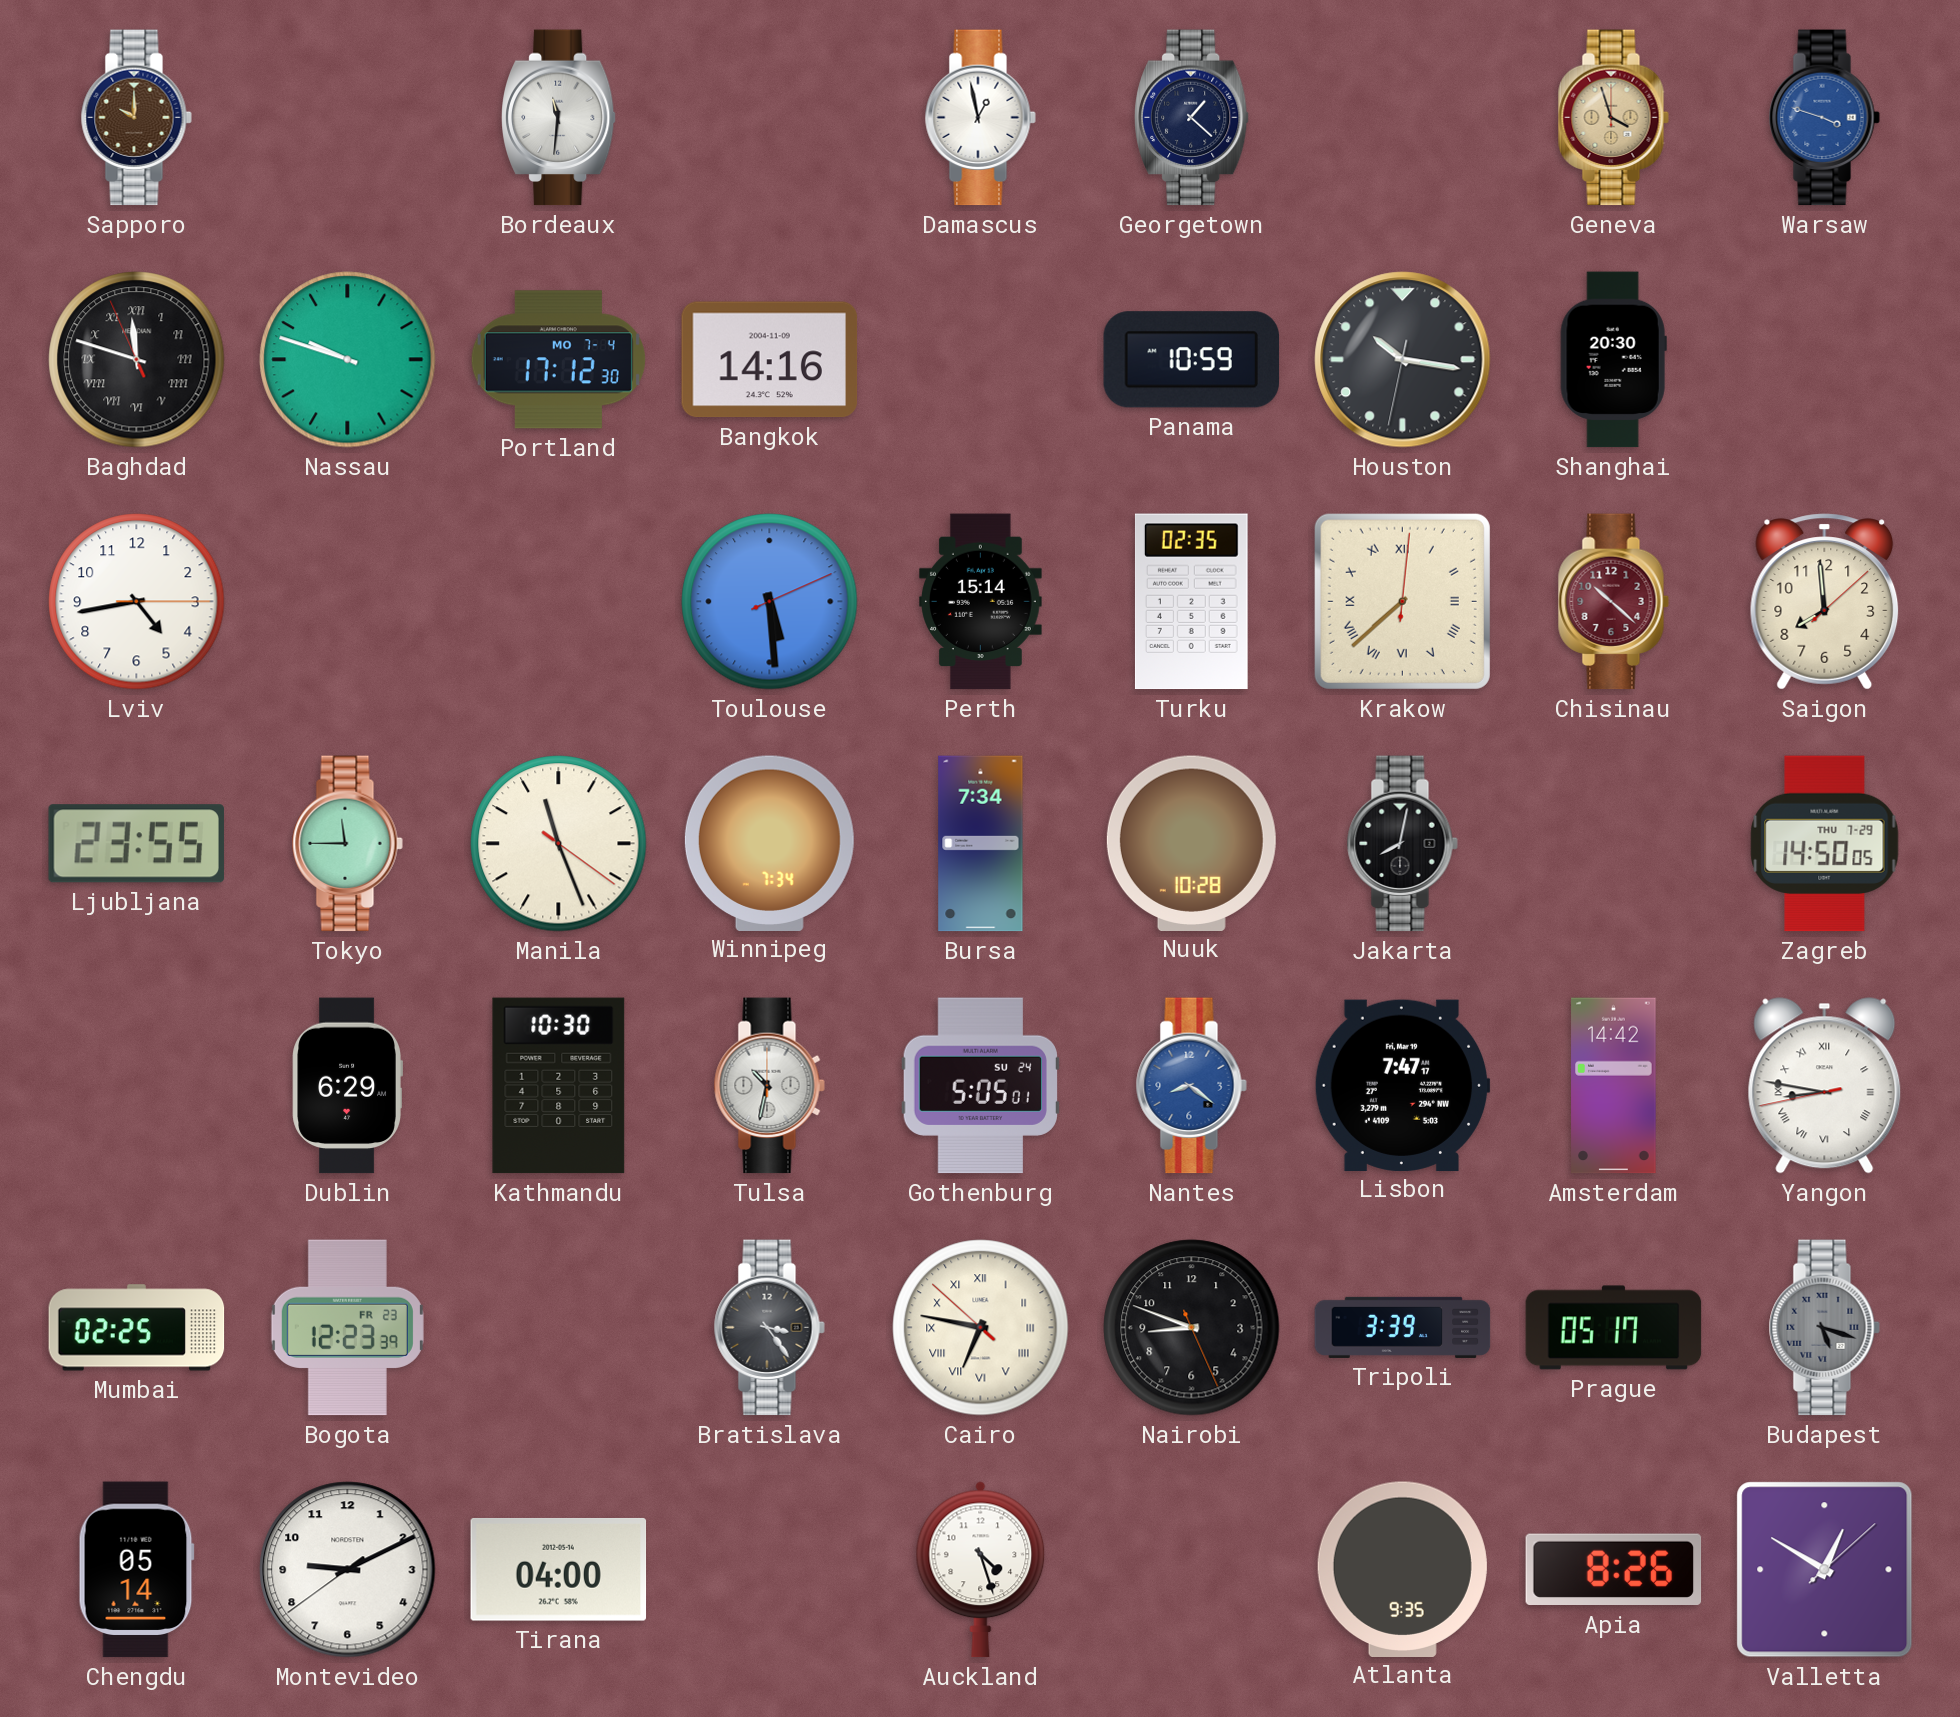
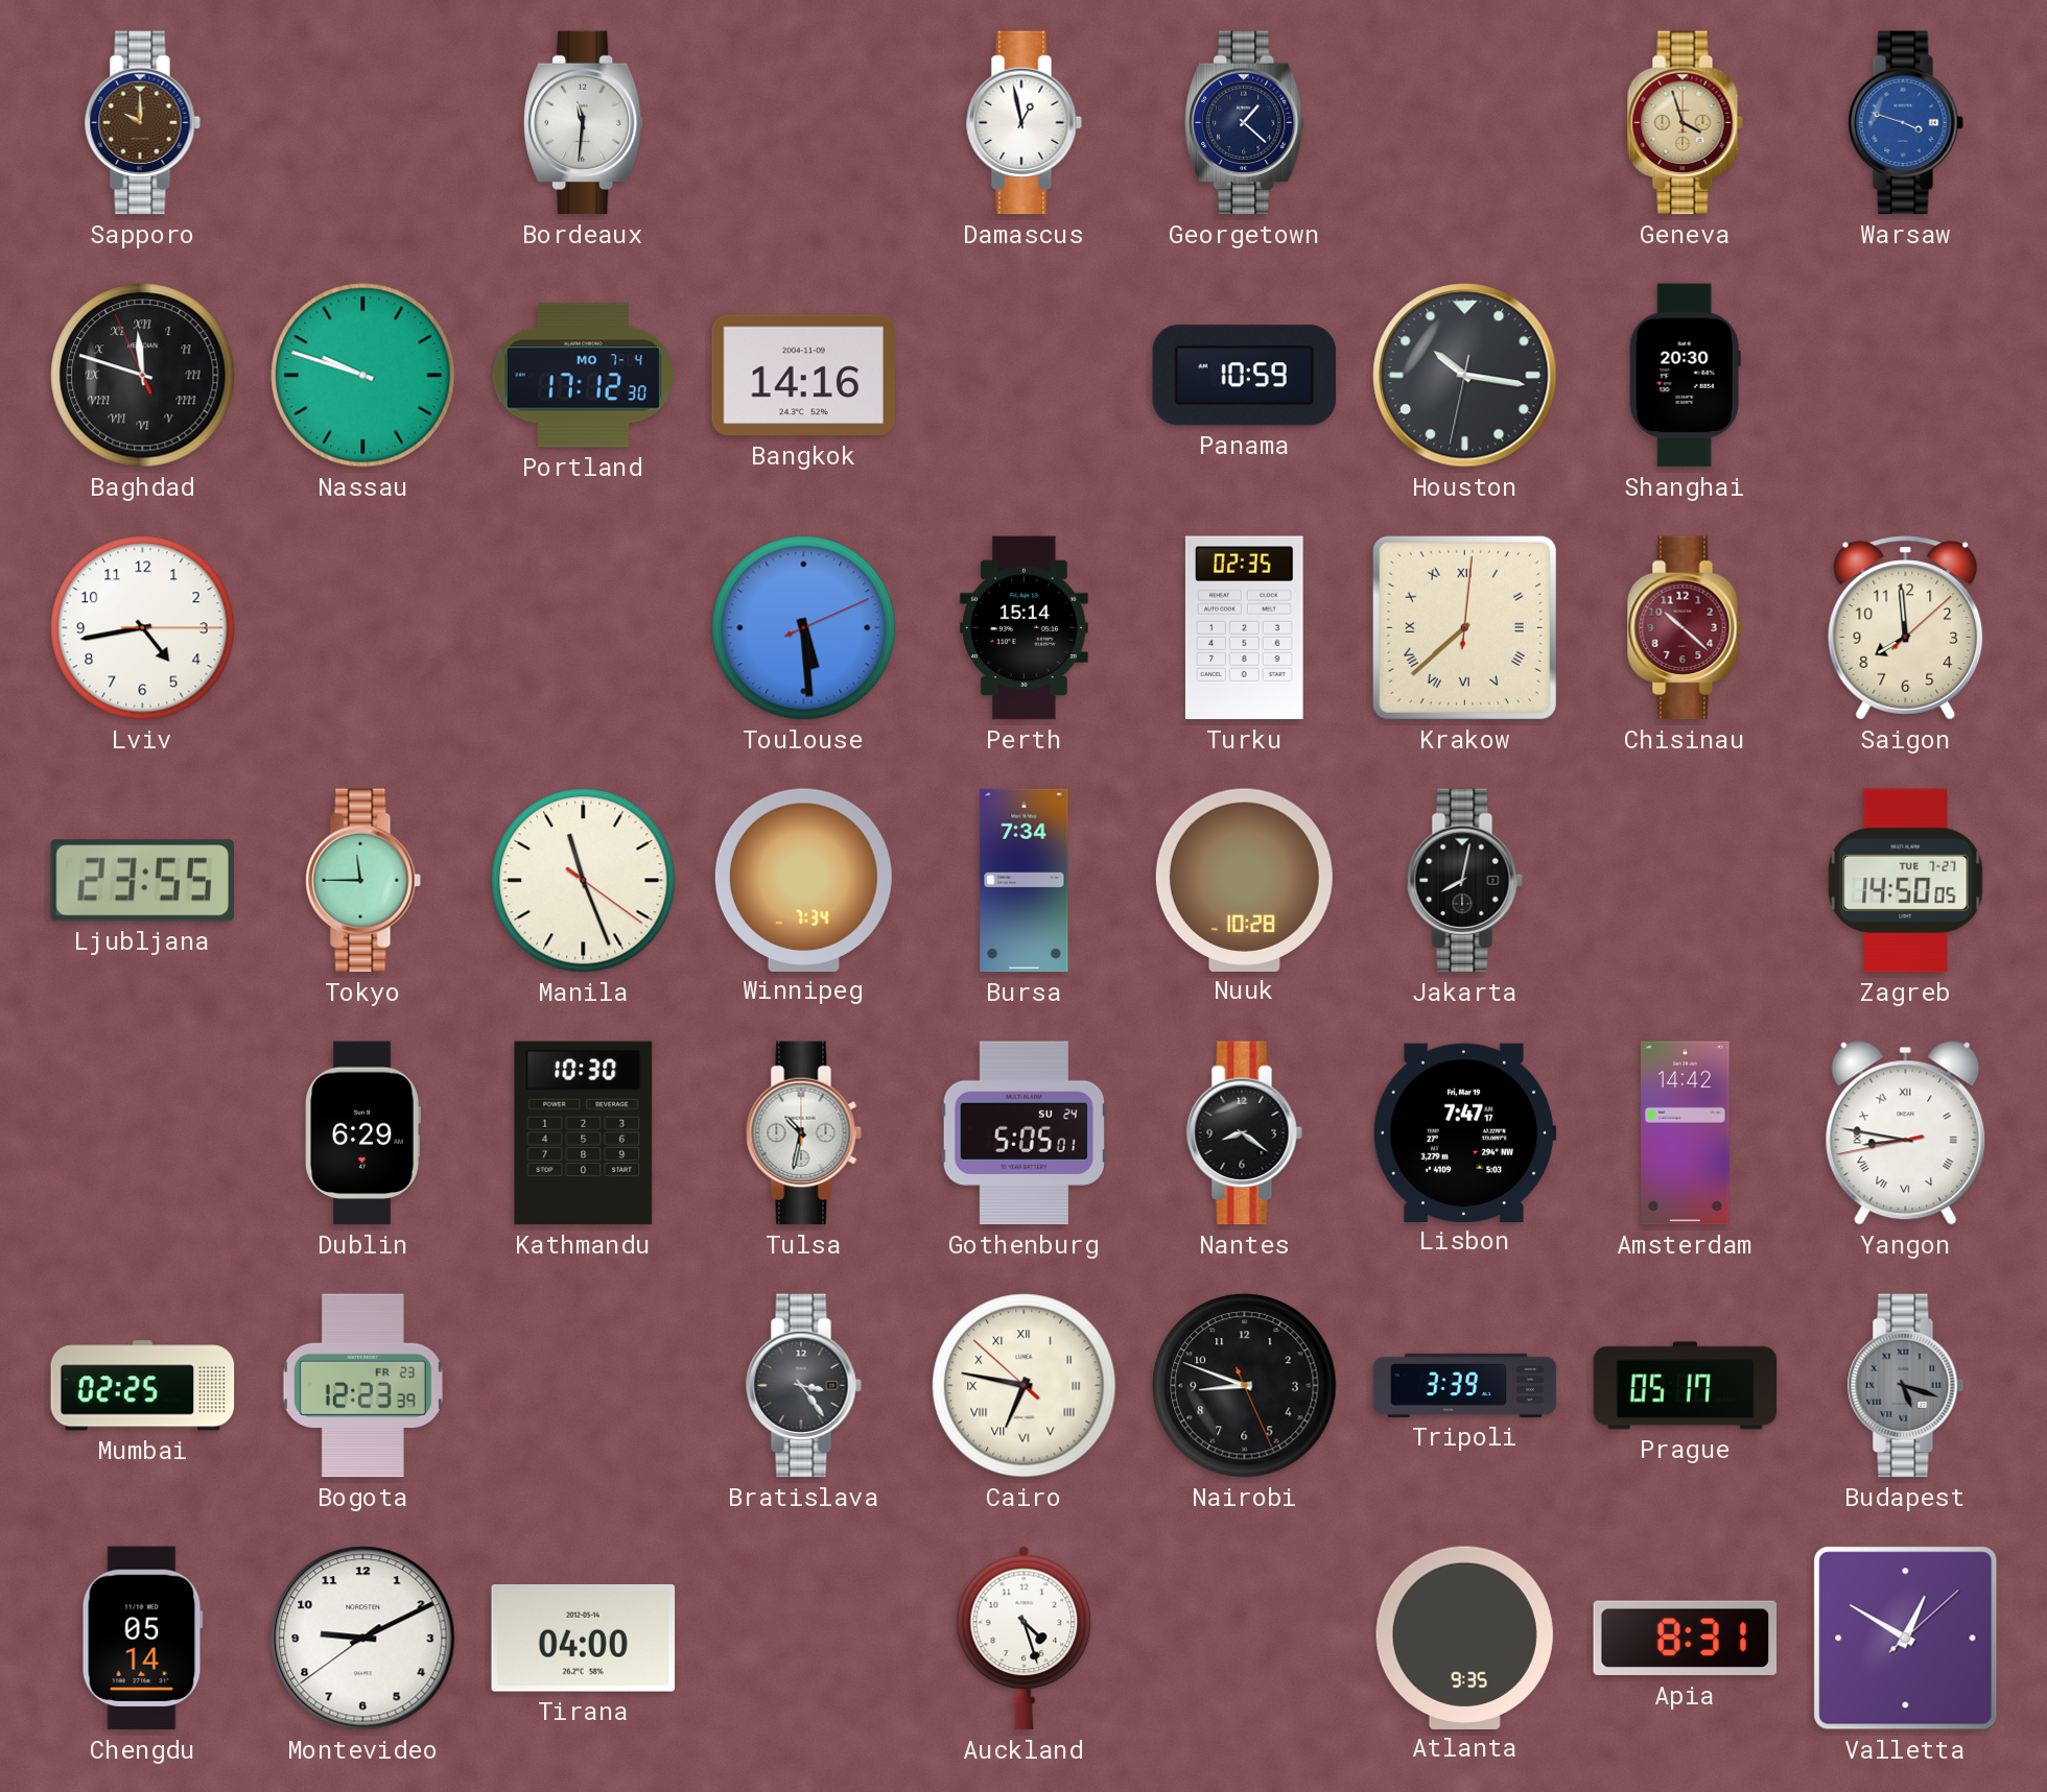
Zagreb date: THU 7-29 -> TUE 7-27 (1906, 881)
Nantes dial: blue -> black (1244, 1133)
Apia: 8:26 -> 8:31 (1686, 1639)
